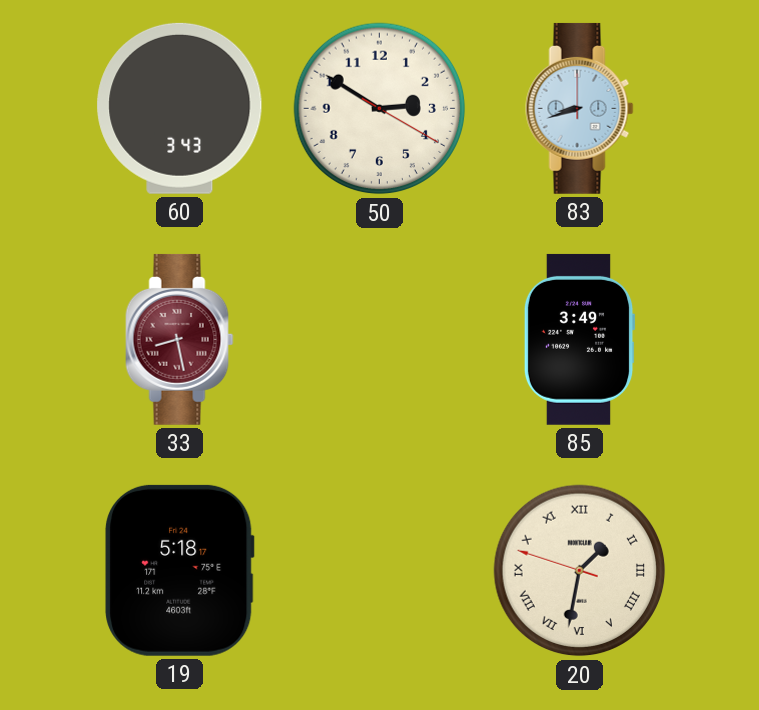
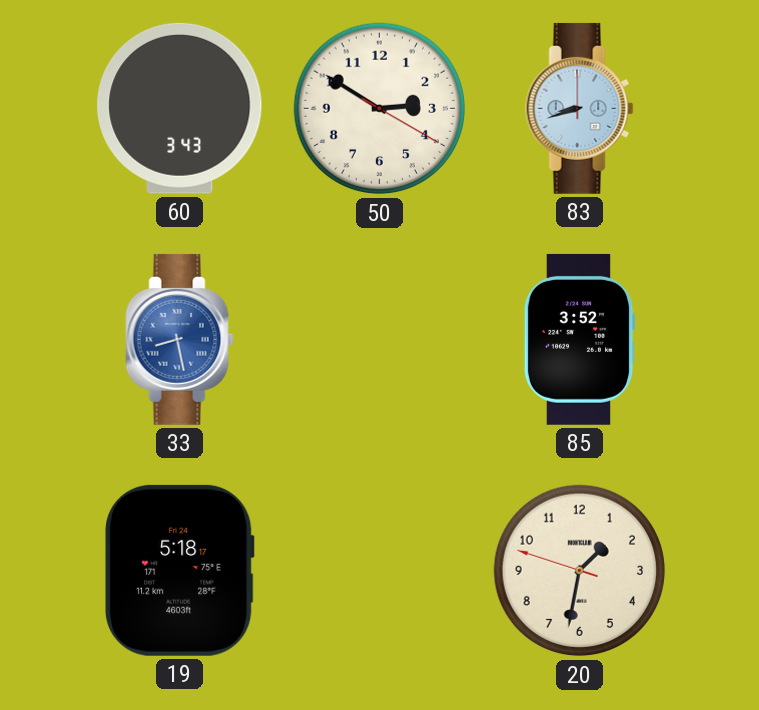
33 dial: burgundy -> blue (180, 339)
85: 3:49 -> 3:52 (579, 339)
20 numerals: Roman -> Arabic (580, 571)
